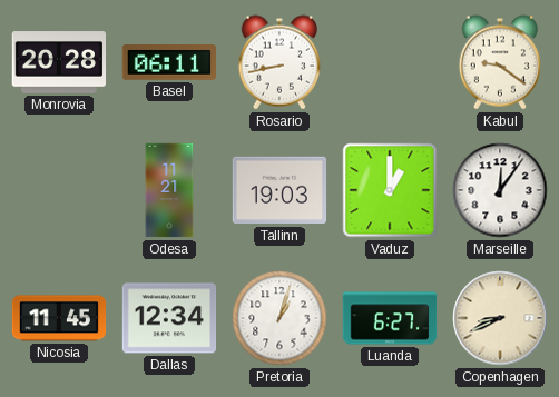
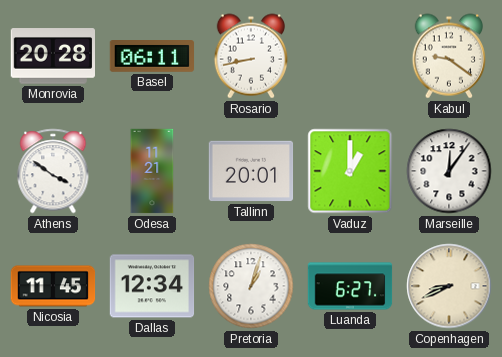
Athens: none -> 3:51 (53, 171)
Tallinn: 19:03 -> 20:01 (251, 171)
